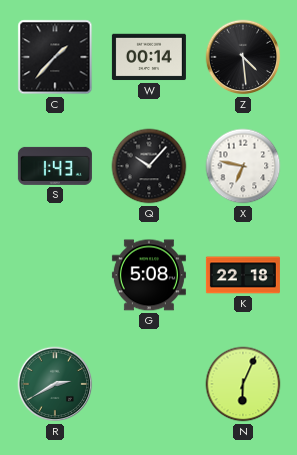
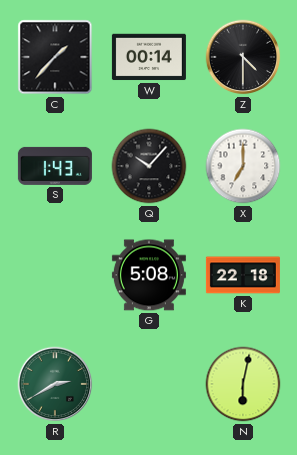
Z: 4:29 -> 4:30 (243, 57)
X: 6:47 -> 7:00 (243, 166)
N: 6:04 -> 6:02 (243, 384)
